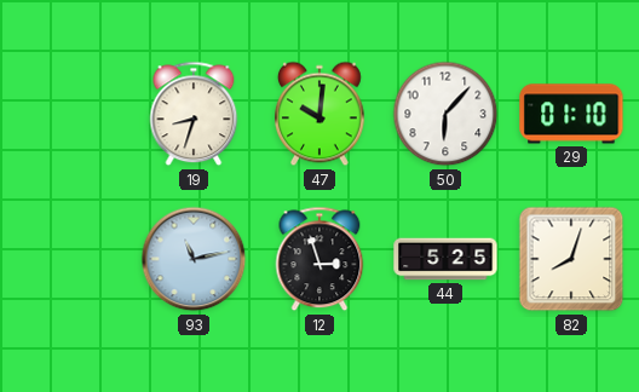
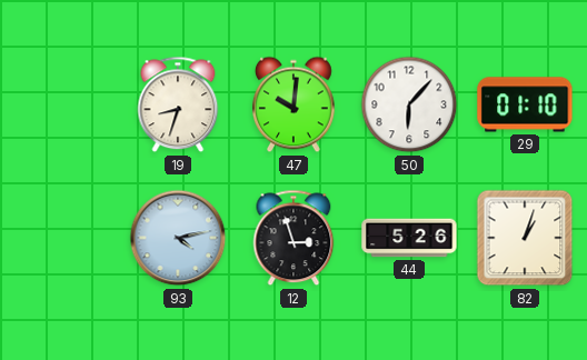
93: 11:13 -> 4:13 (178, 238)
44: 5:25 -> 5:26 (409, 238)
82: 8:03 -> 1:03 (525, 238)
